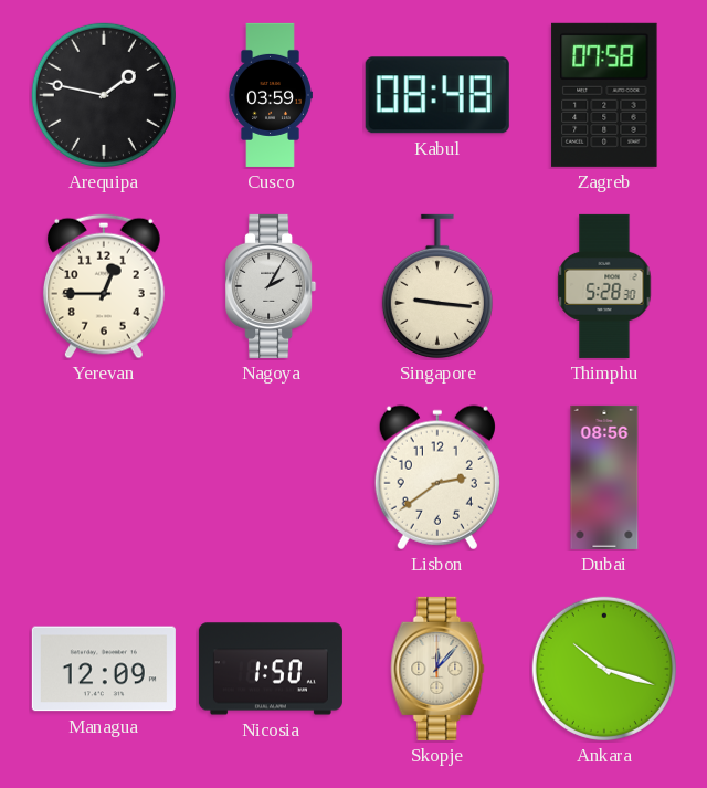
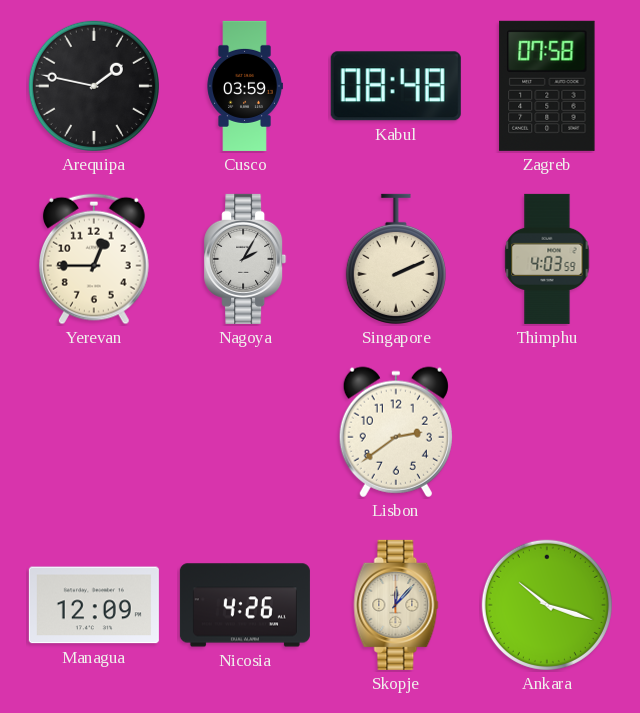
Singapore: 9:16 -> 2:11 (396, 259)
Thimphu: 5:28 -> 4:03 (547, 259)
Dubai: 08:56 -> none (604, 477)
Nicosia: 1:50 -> 4:26 (245, 605)
